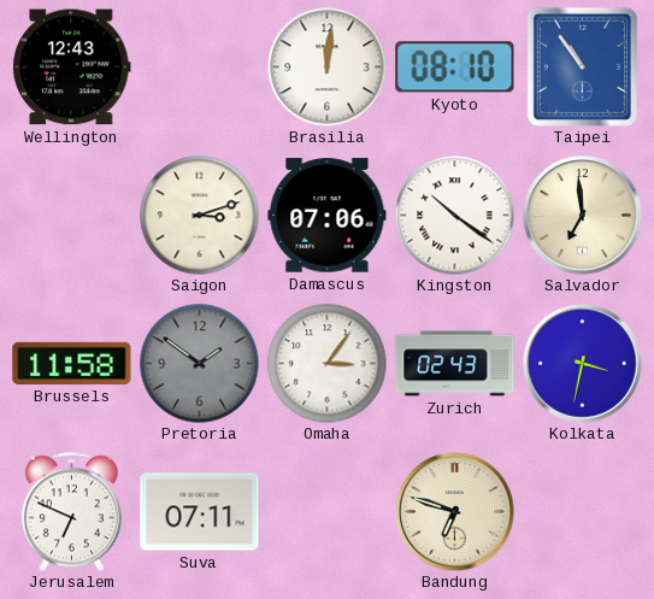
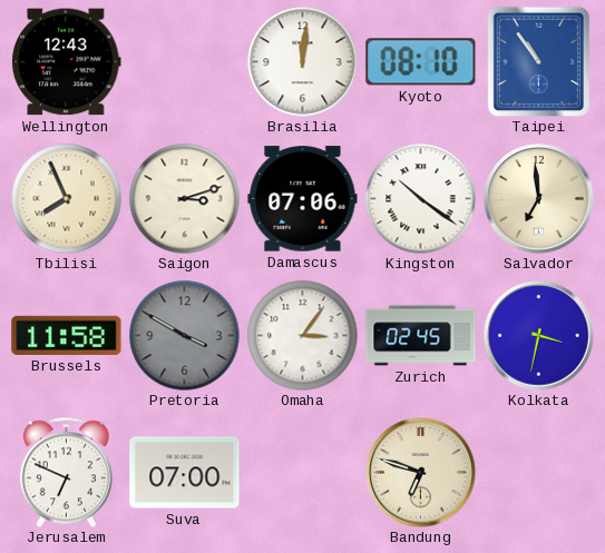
Tbilisi: none -> 7:56 (67, 199)
Pretoria: 1:51 -> 3:50 (185, 336)
Zurich: 02:43 -> 02:45 (421, 336)
Suva: 07:11 -> 07:00 (185, 473)
